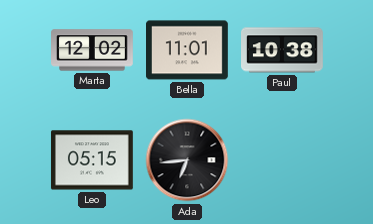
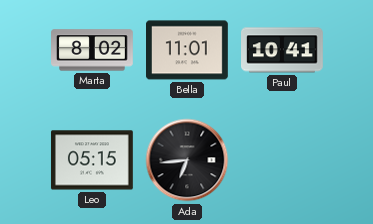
Marta: 12:02 -> 8:02 (93, 50)
Paul: 10:38 -> 10:41 (283, 50)
